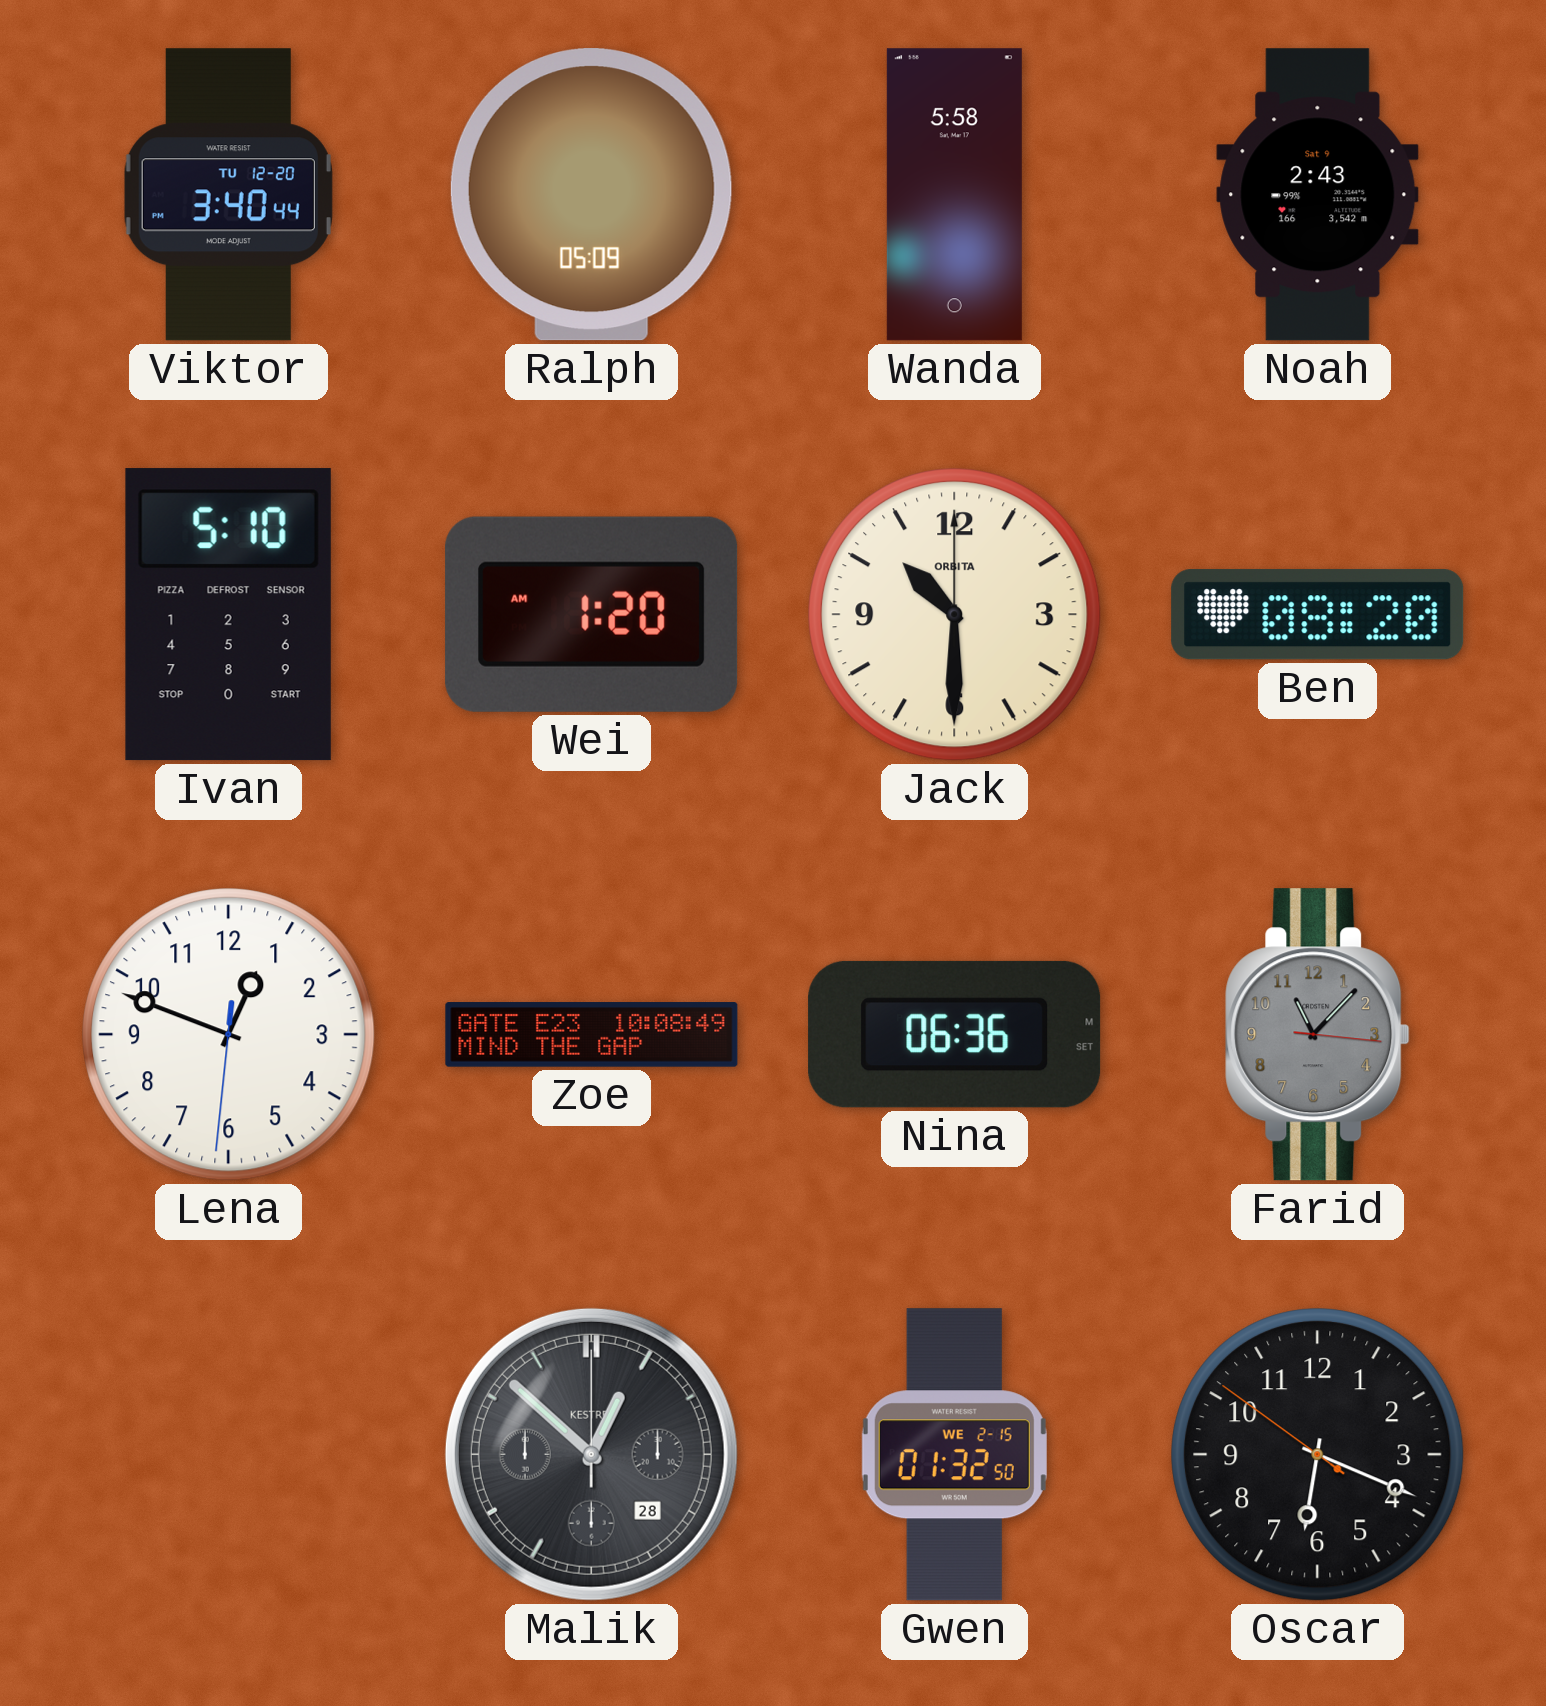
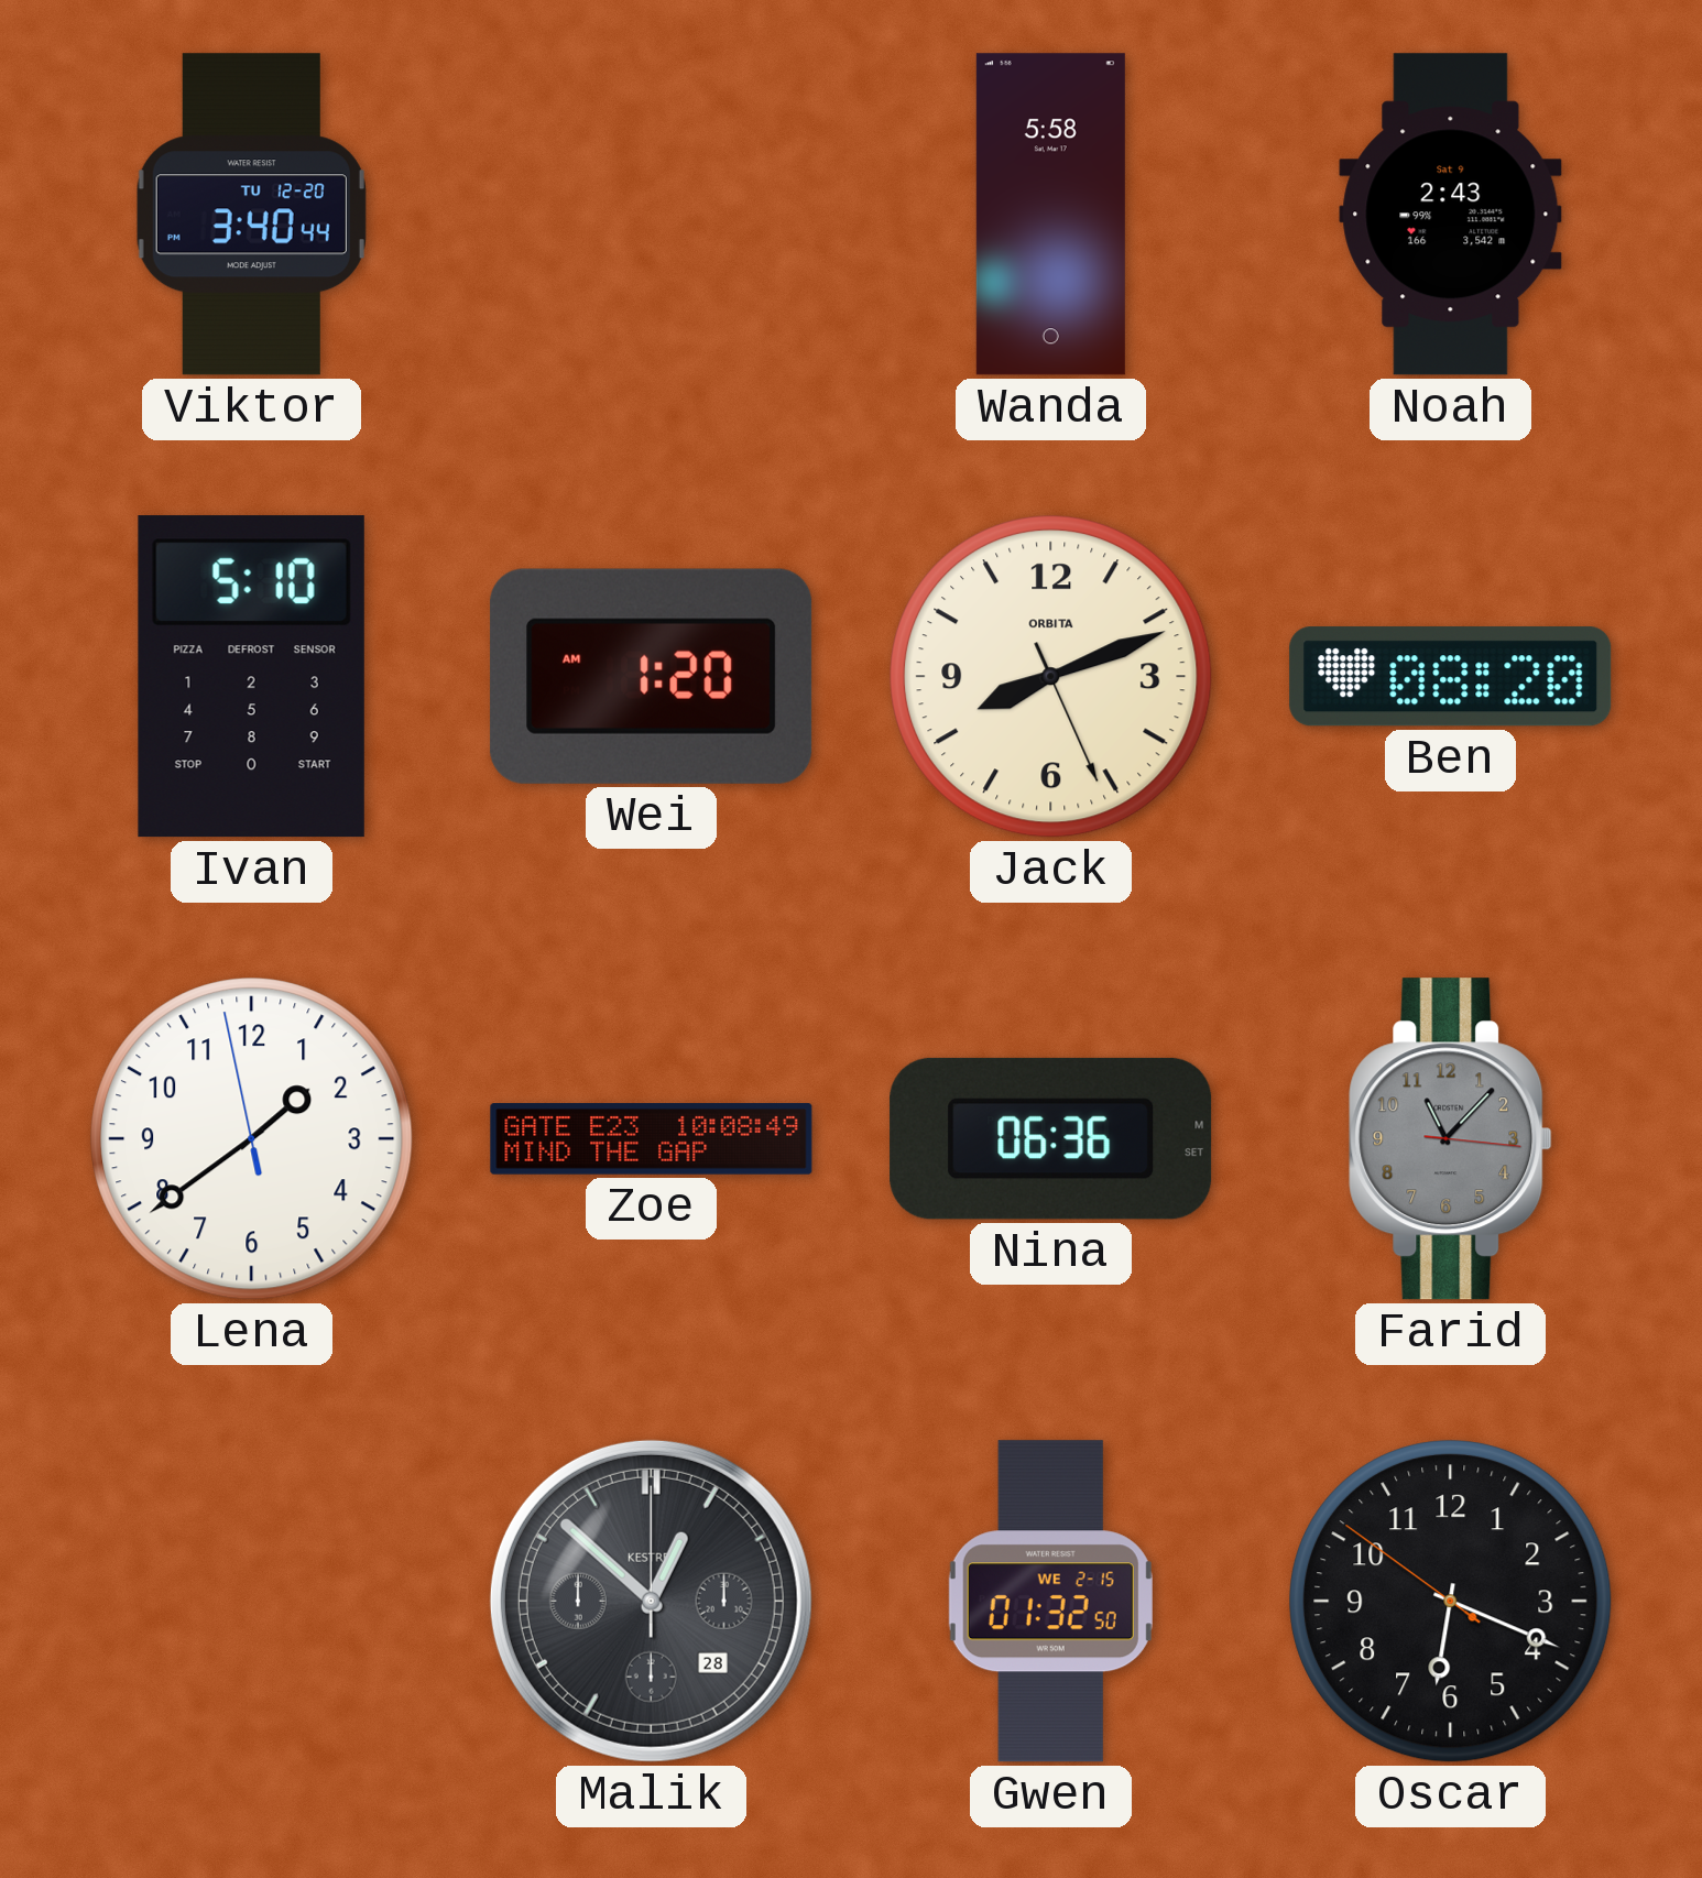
Ralph: 05:09 -> none (591, 195)
Jack: 10:30 -> 8:11 (1051, 677)
Lena: 12:48 -> 1:38 (252, 1139)
